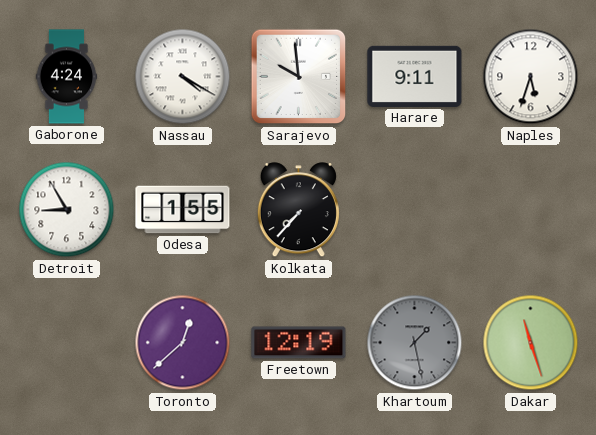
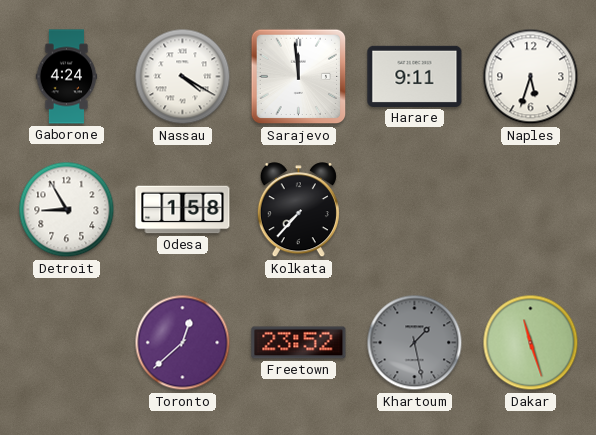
Sarajevo: 9:59 -> 11:59 (299, 77)
Odesa: 1:55 -> 1:58 (183, 210)
Freetown: 12:19 -> 23:52 (299, 343)
